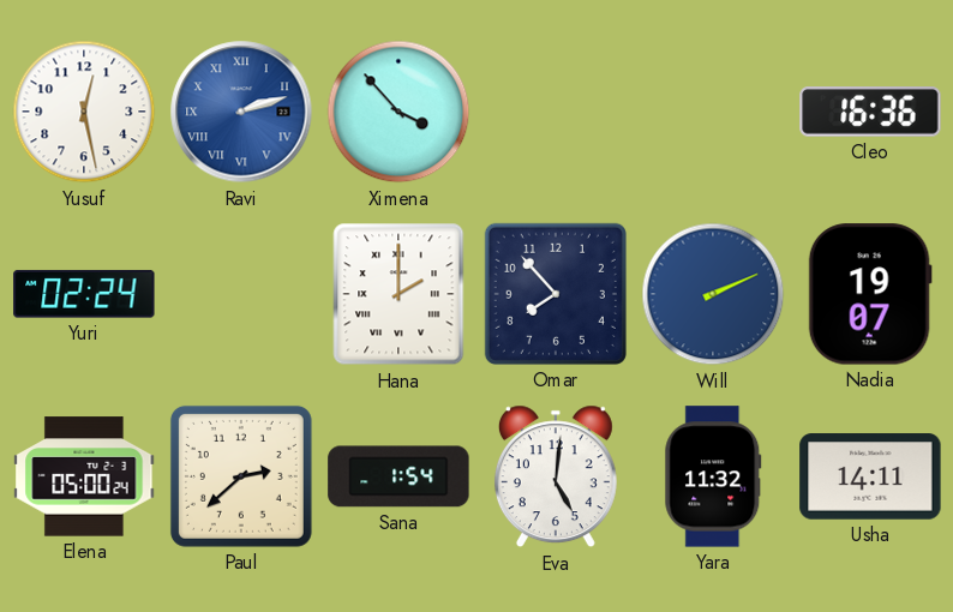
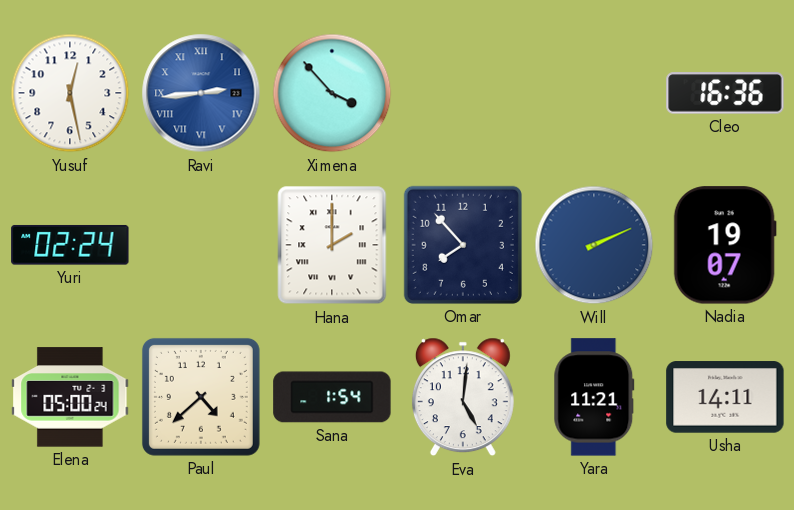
Ravi: 2:12 -> 2:44 (201, 93)
Paul: 2:38 -> 4:38 (201, 397)
Yara: 11:32 -> 11:21 (594, 397)
